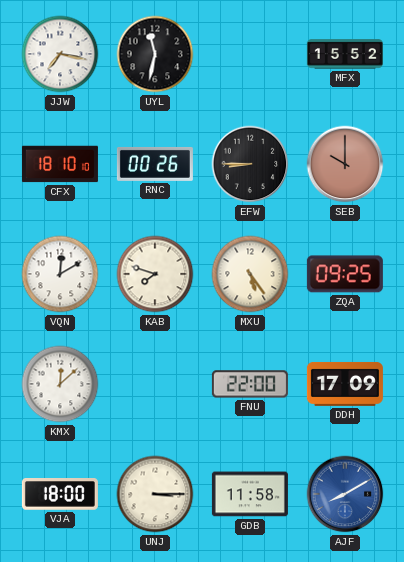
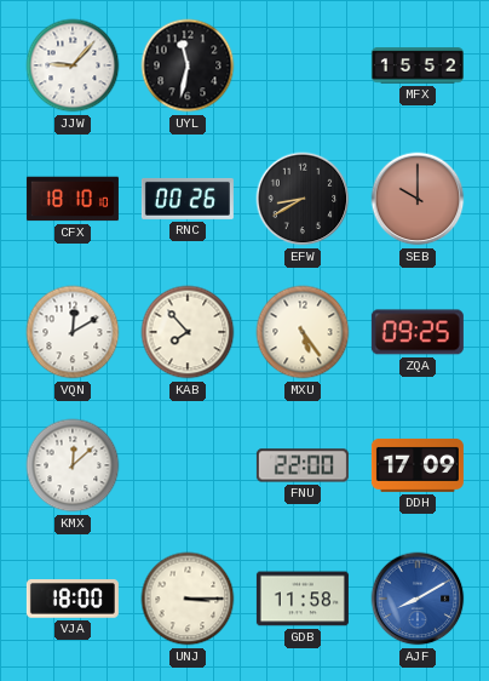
JJW: 7:17 -> 9:07 (73, 65)
EFW: 8:45 -> 8:40 (303, 199)
KAB: 7:48 -> 7:53 (188, 332)
